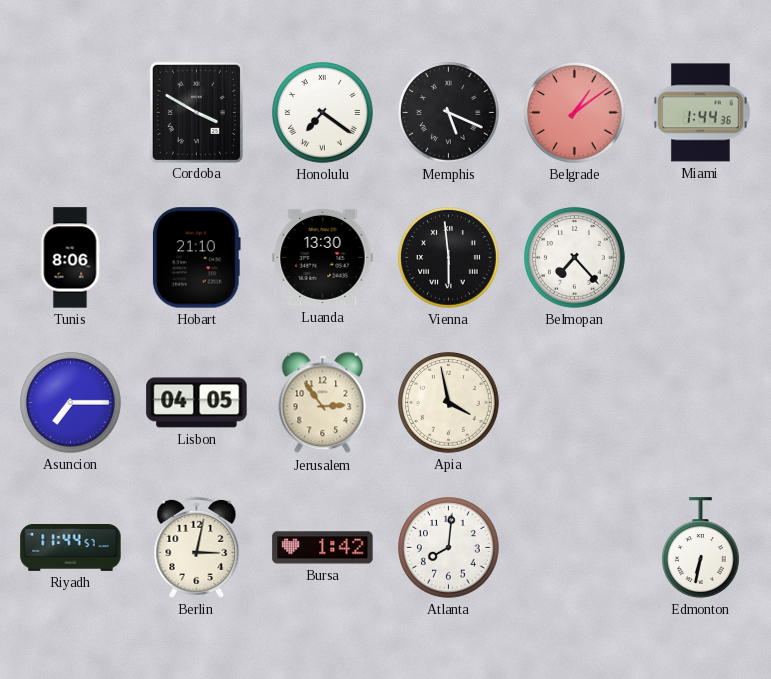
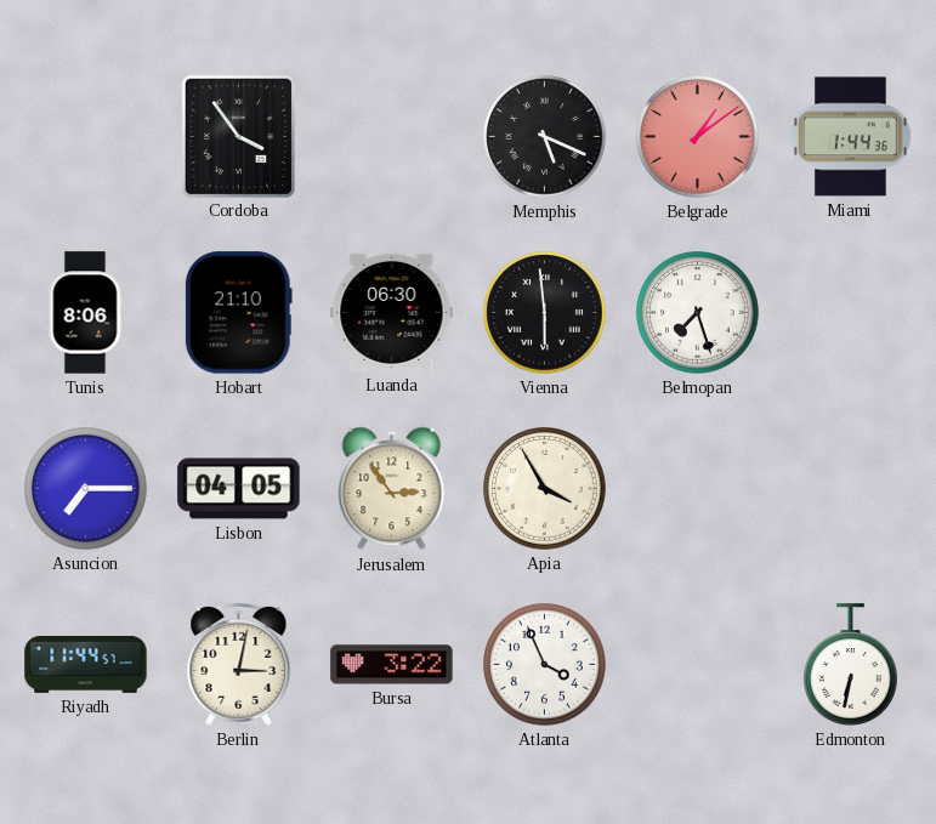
Cordoba: 3:50 -> 3:54 (238, 136)
Honolulu: 7:21 -> none (323, 113)
Luanda: 13:30 -> 06:30 (392, 312)
Belmopan: 7:23 -> 7:27 (698, 313)
Apia: 3:58 -> 3:55 (545, 489)
Bursa: 1:42 -> 3:22 (392, 665)
Atlanta: 8:01 -> 3:56 (545, 665)
